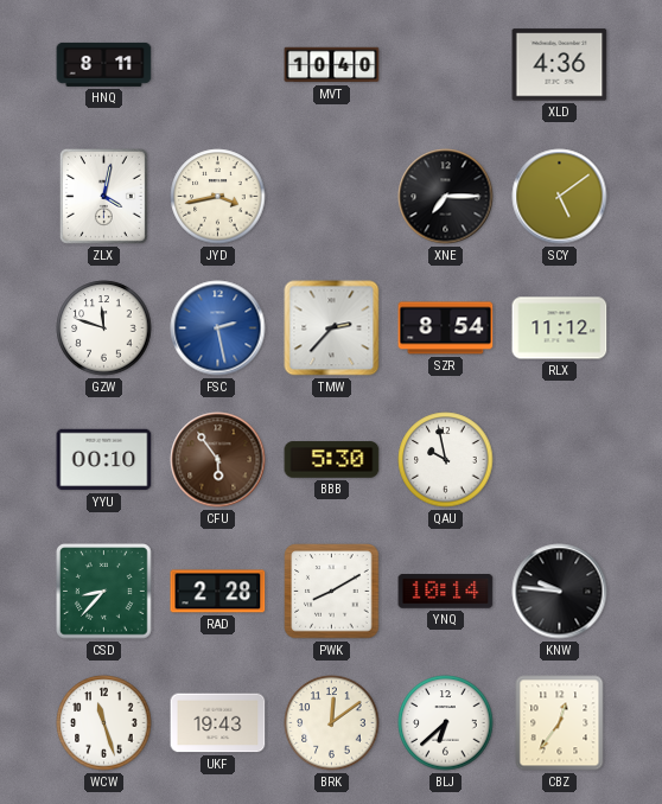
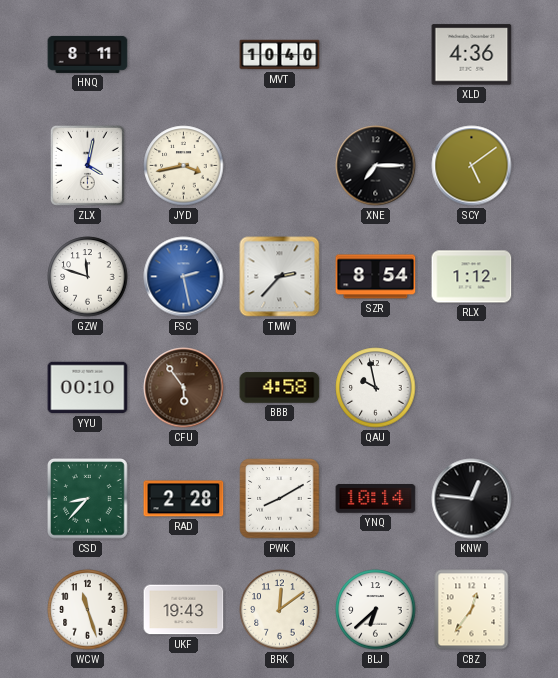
RLX: 11:12 -> 1:12 (472, 277)
BBB: 5:30 -> 4:58 (280, 388)
KNW: 9:46 -> 12:46 (472, 499)
